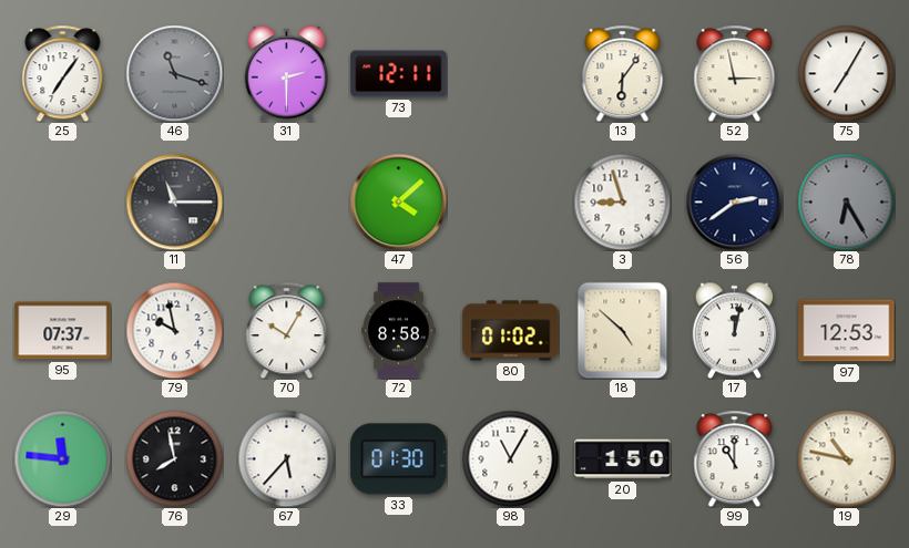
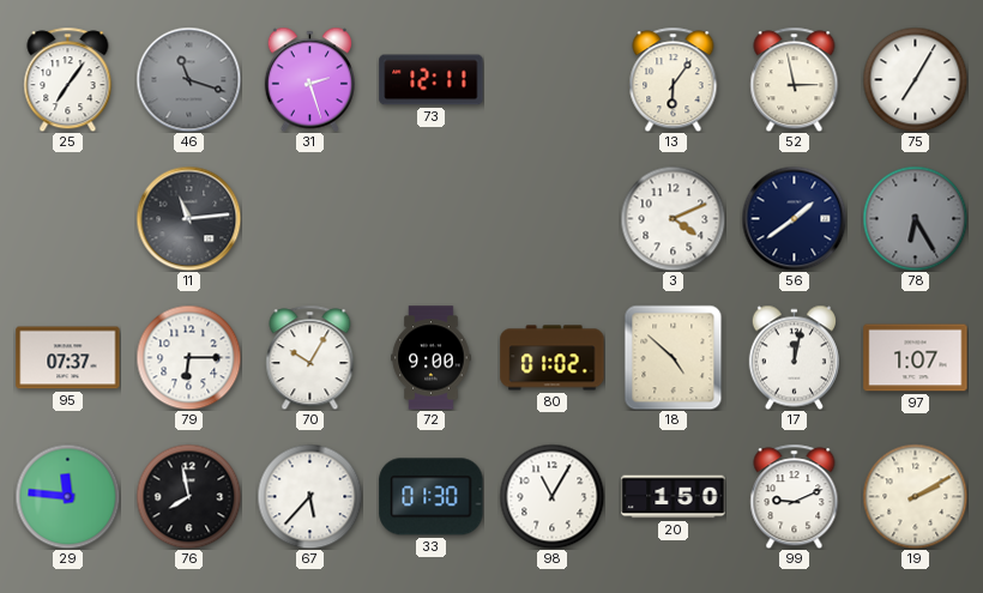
31: 2:30 -> 2:27 (309, 79)
11: 11:15 -> 11:14 (188, 218)
47: 4:08 -> none (398, 201)
3: 8:57 -> 4:11 (673, 218)
56: 2:39 -> 1:39 (794, 218)
79: 9:58 -> 6:15 (188, 357)
72: 8:58 -> 9:00 (432, 358)
97: 12:53 -> 1:07 (916, 358)
99: 11:00 -> 9:11 (795, 496)
19: 10:47 -> 2:10 (915, 496)
